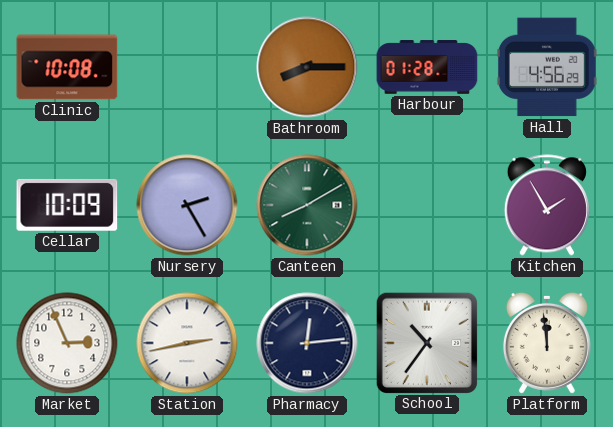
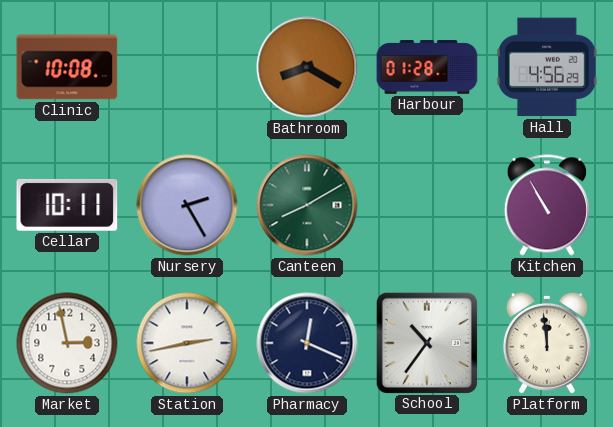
Bathroom: 8:15 -> 8:20 (307, 67)
Cellar: 10:09 -> 10:11 (67, 205)
Kitchen: 1:55 -> 10:55 (547, 205)
Market: 2:56 -> 2:58 (67, 343)
Pharmacy: 12:14 -> 12:19 (307, 343)
